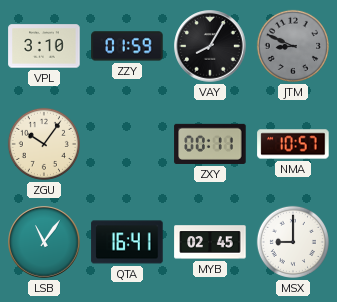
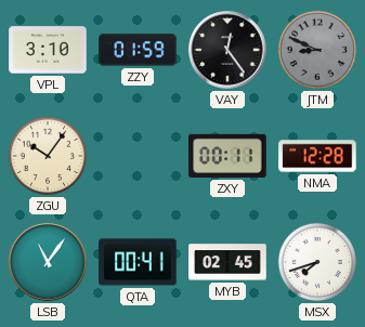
VAY: 8:05 -> 12:24 (227, 50)
NMA: 10:57 -> 12:28 (317, 156)
QTA: 16:41 -> 00:41 (138, 262)
MSX: 9:00 -> 7:42 (317, 262)
